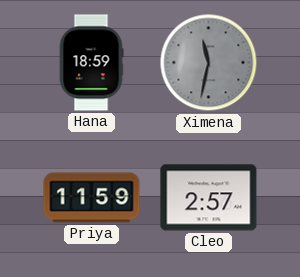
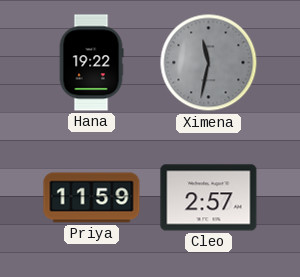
Hana: 18:59 -> 19:22 (91, 63)
